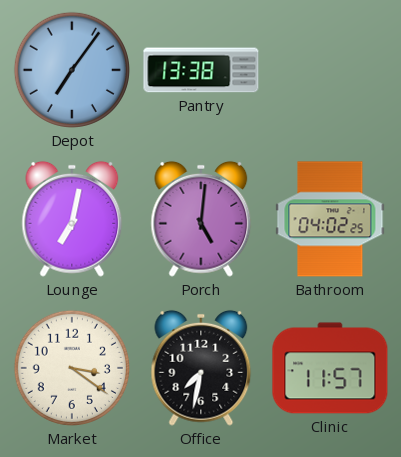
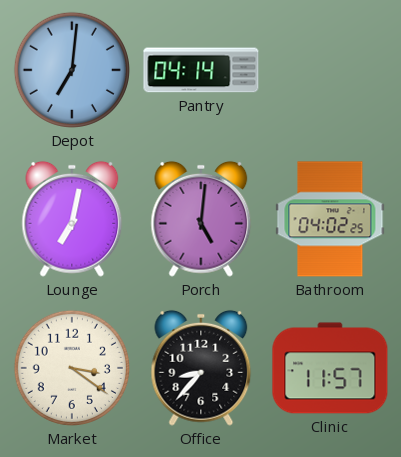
Depot: 7:06 -> 7:01 (72, 70)
Pantry: 13:38 -> 04:14 (201, 70)
Office: 7:32 -> 8:37 (201, 368)
